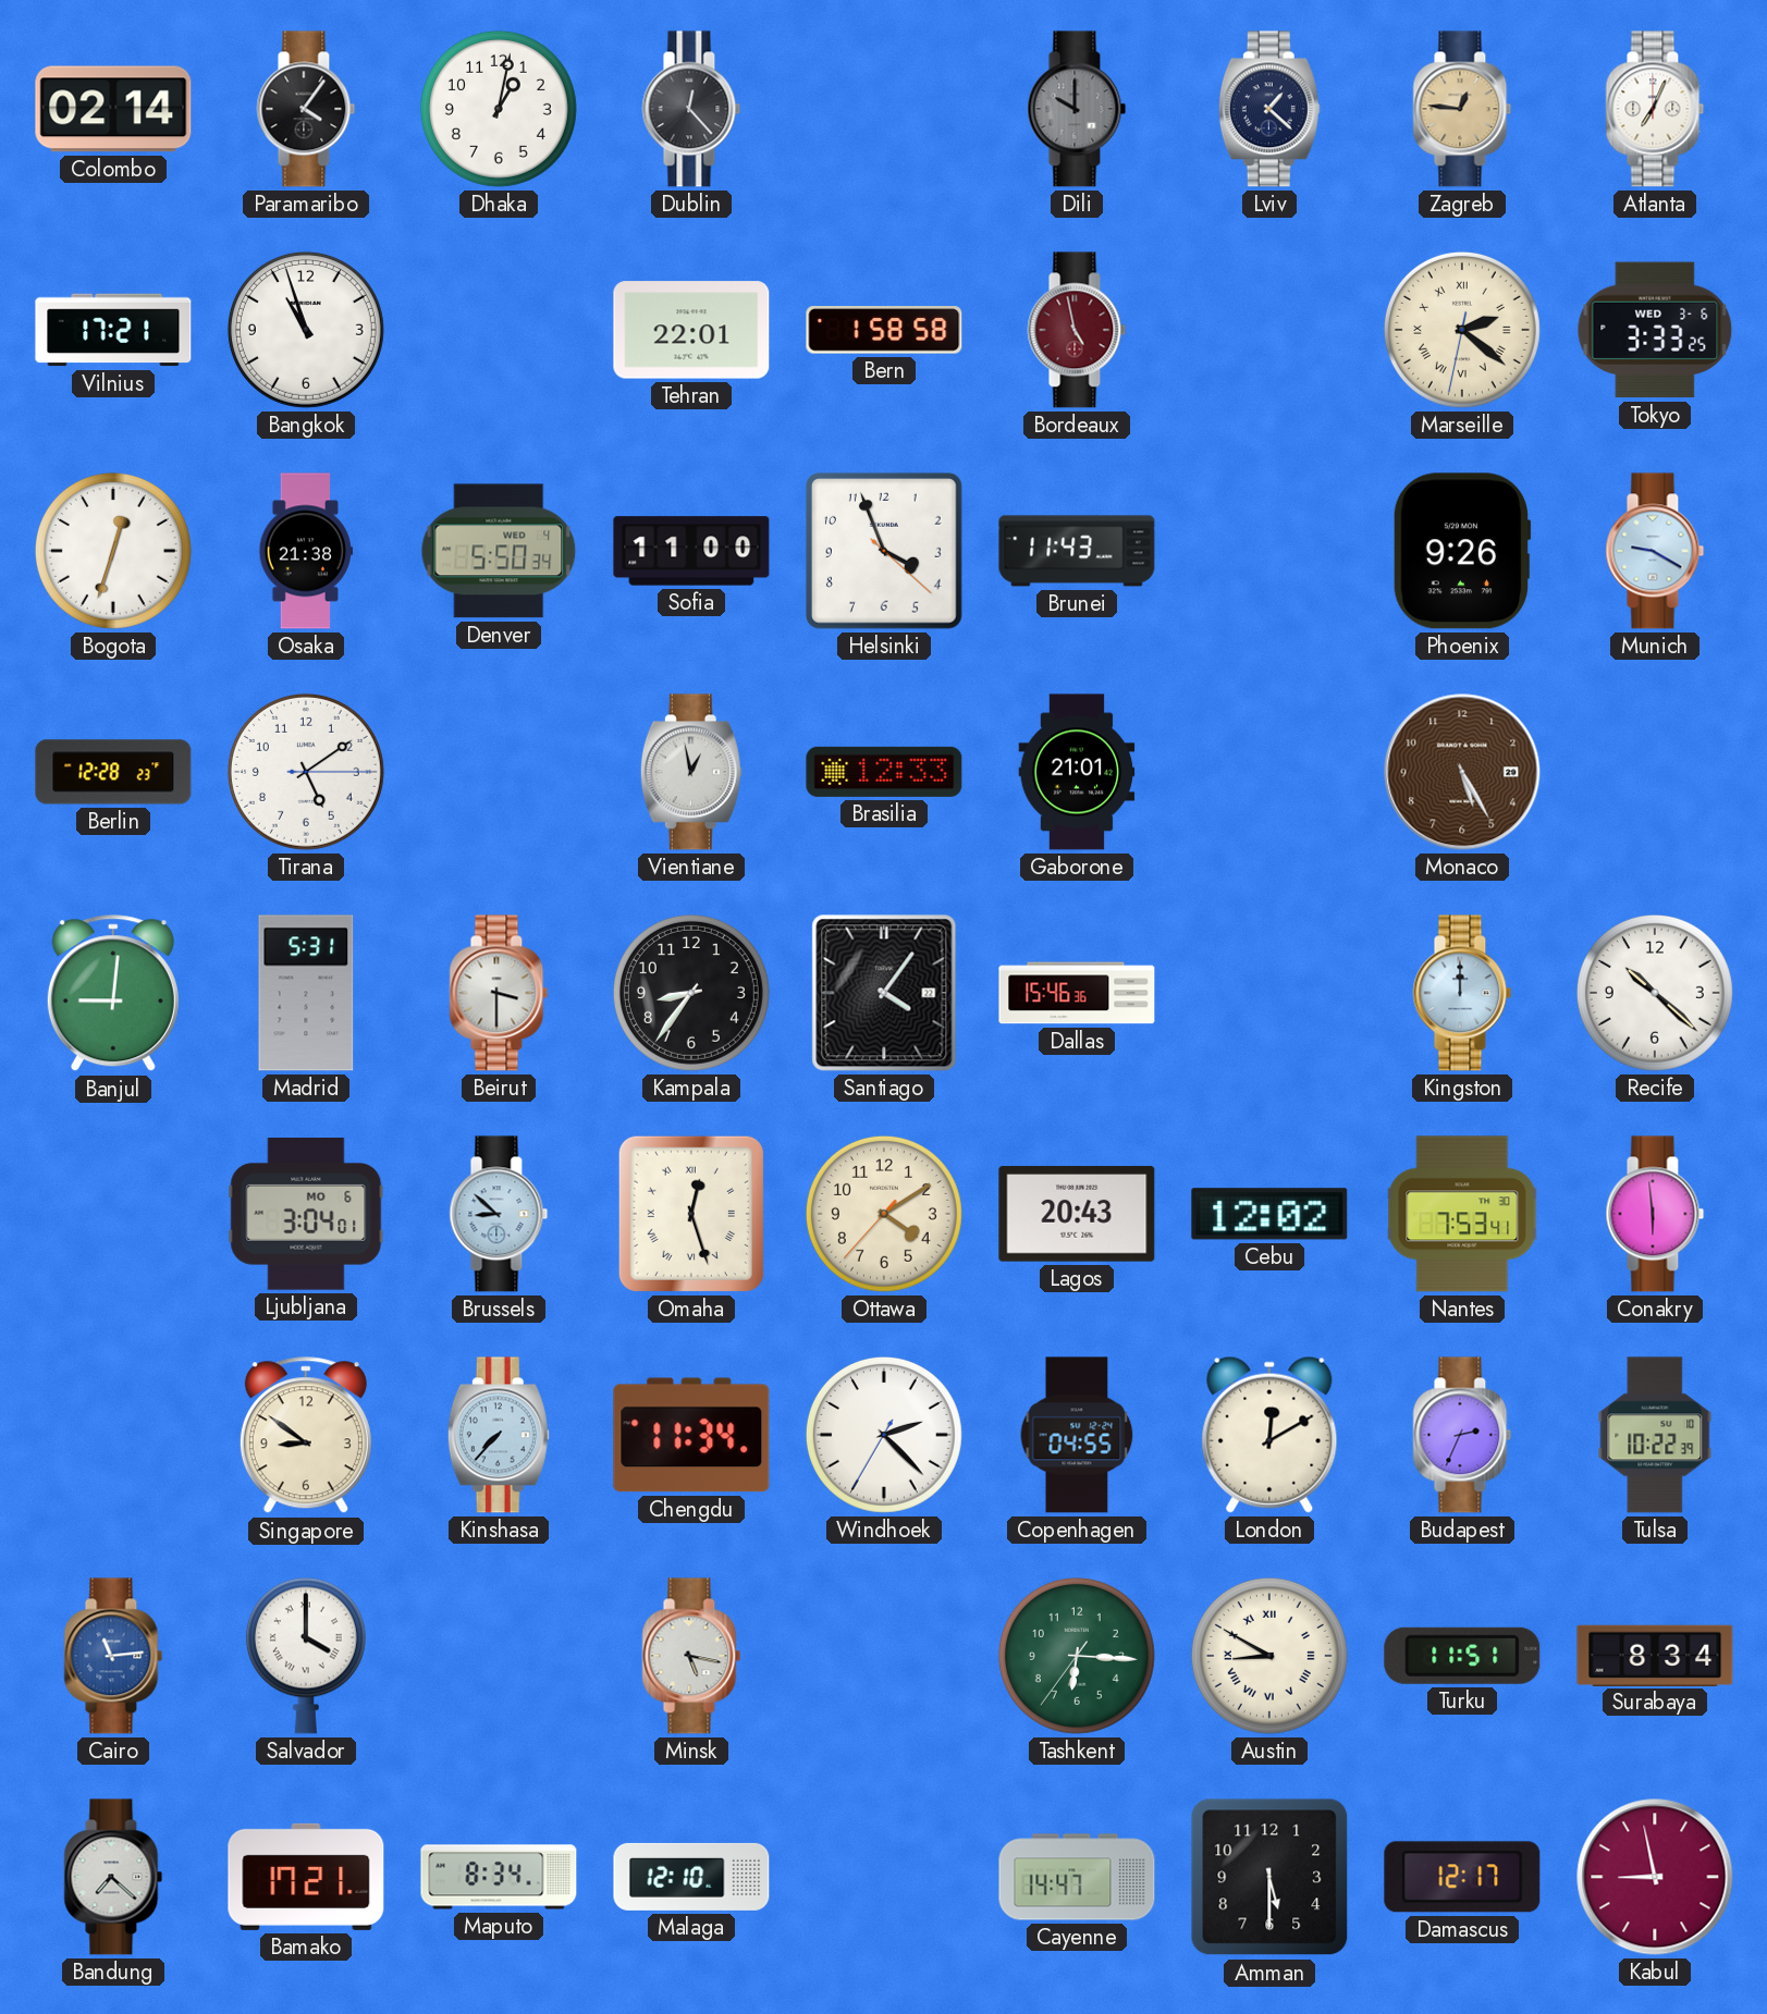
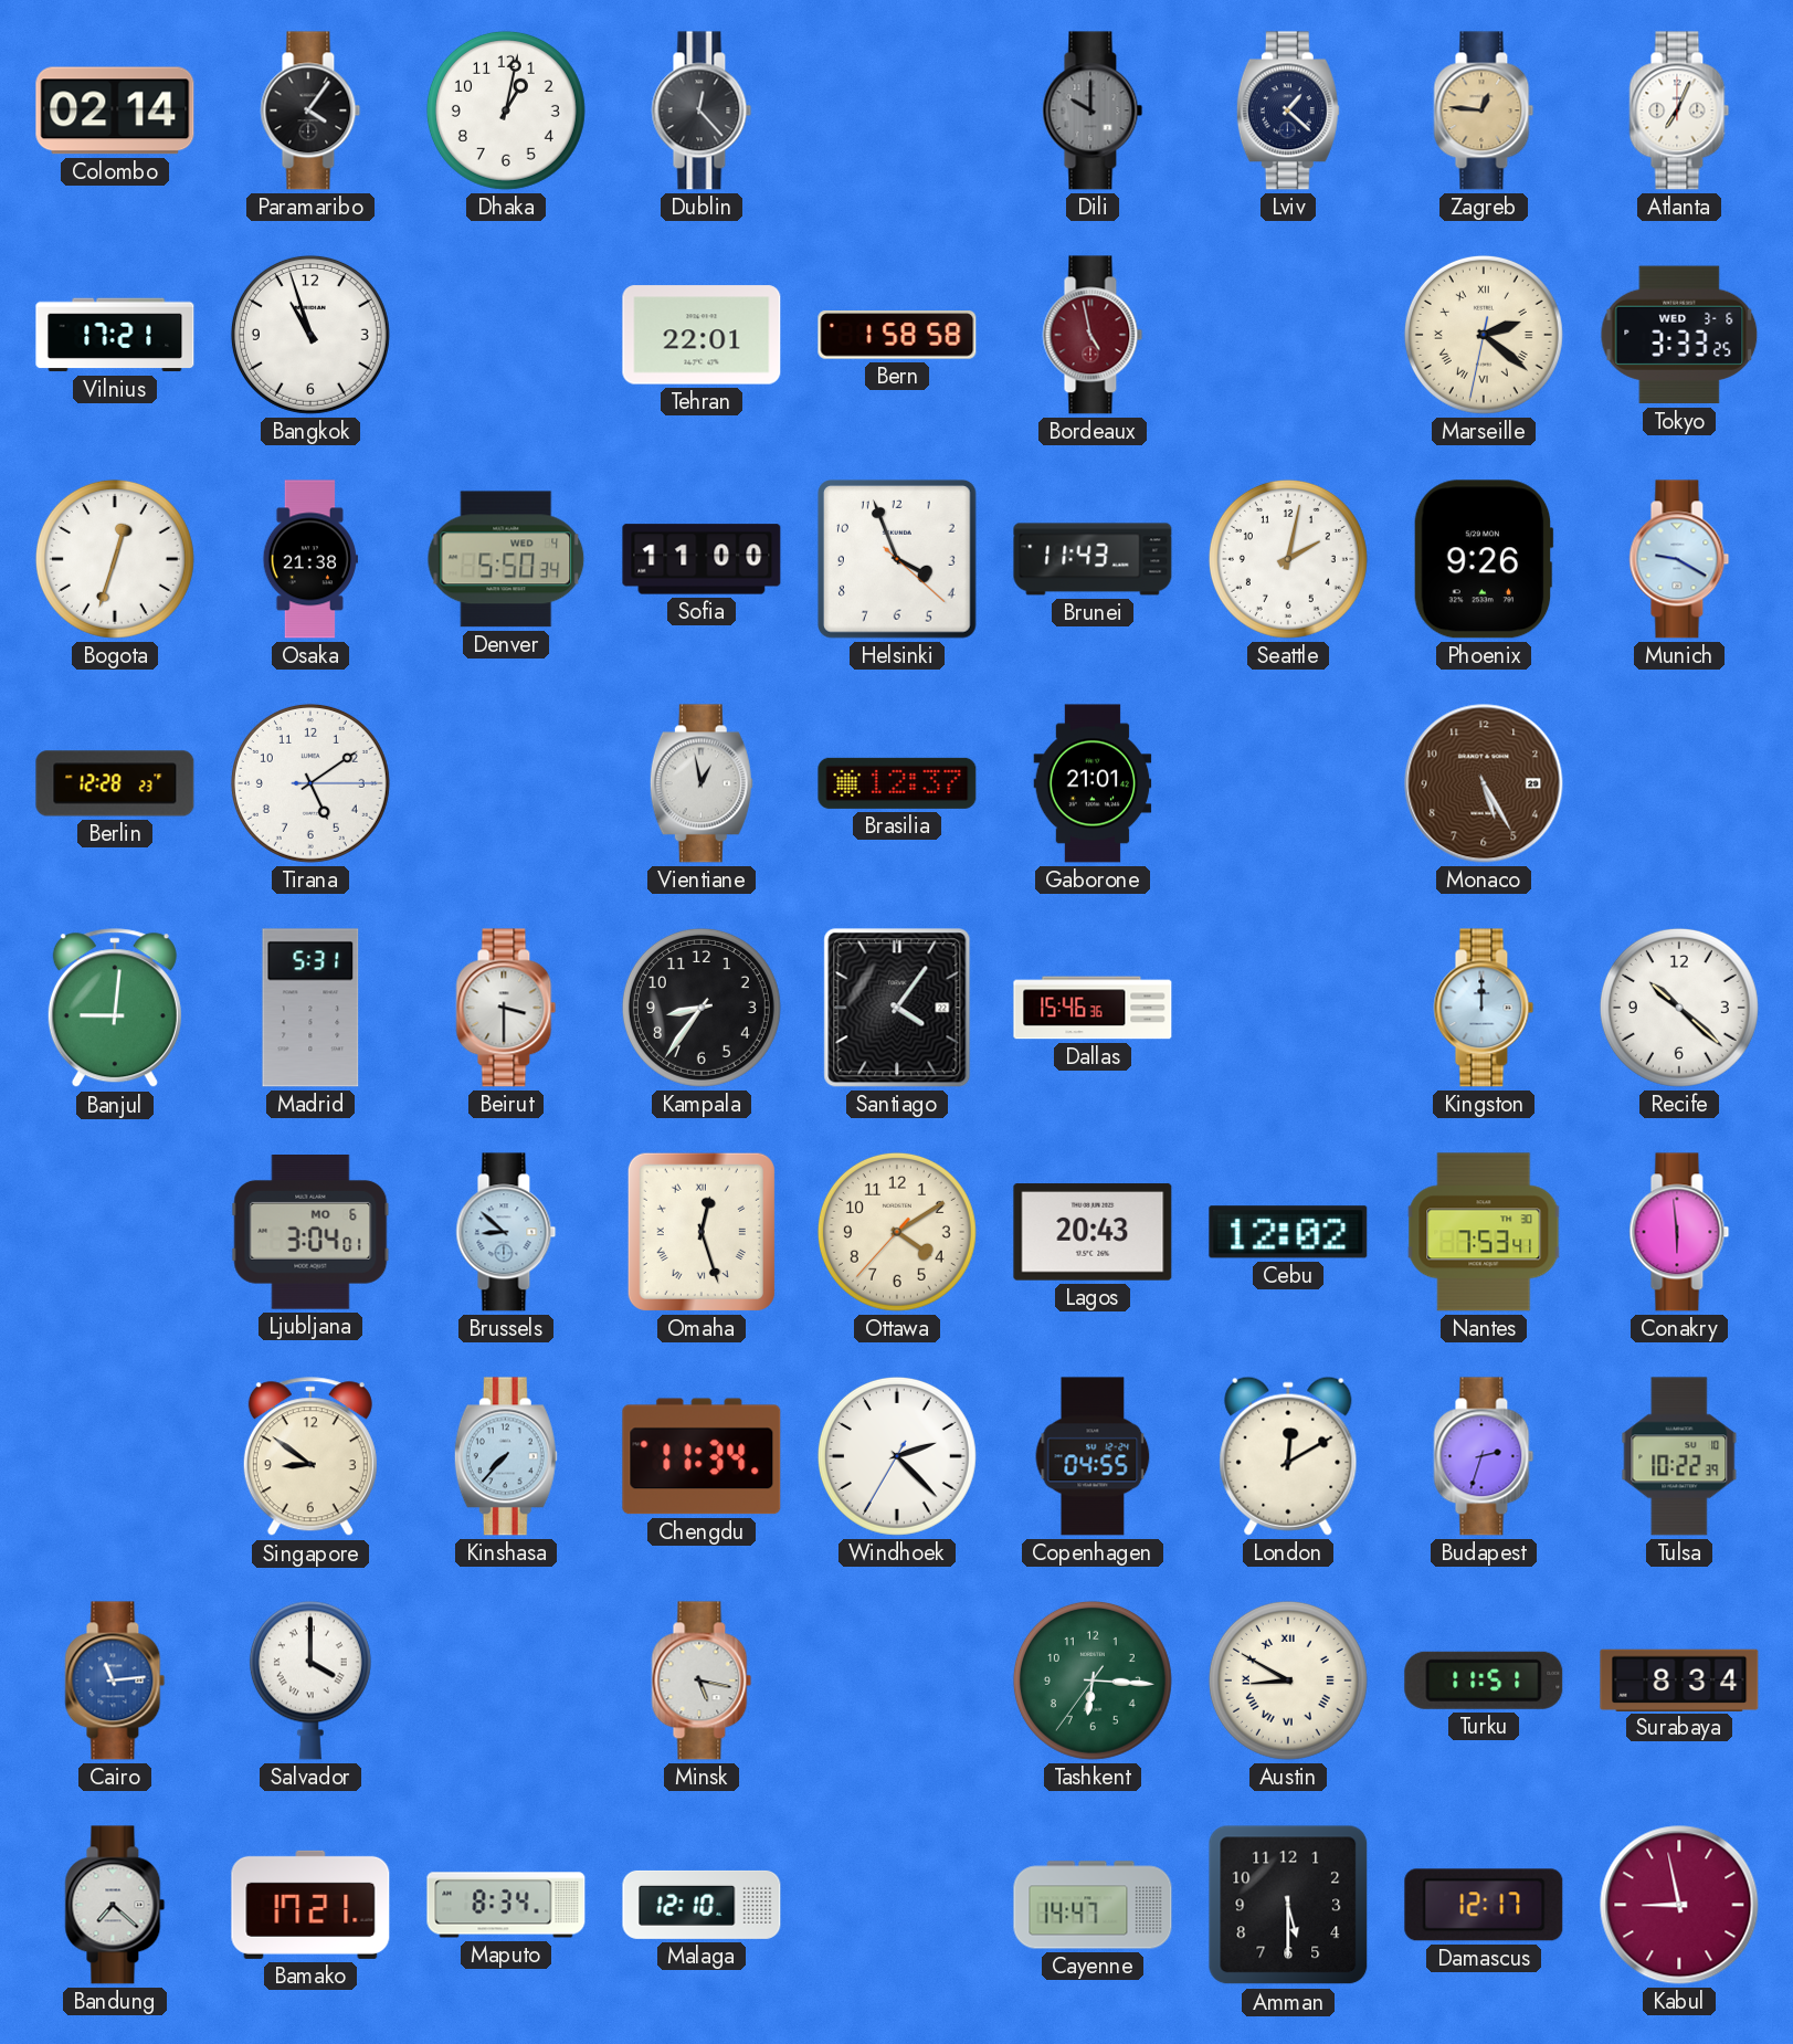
Seattle: none -> 2:02 (1288, 559)
Brasilia: 12:33 -> 12:37 (897, 783)
Budapest: 2:34 -> 2:33 (1484, 1456)
